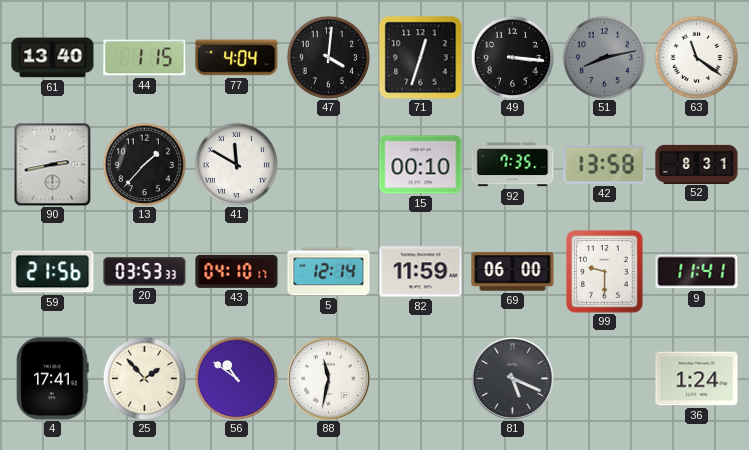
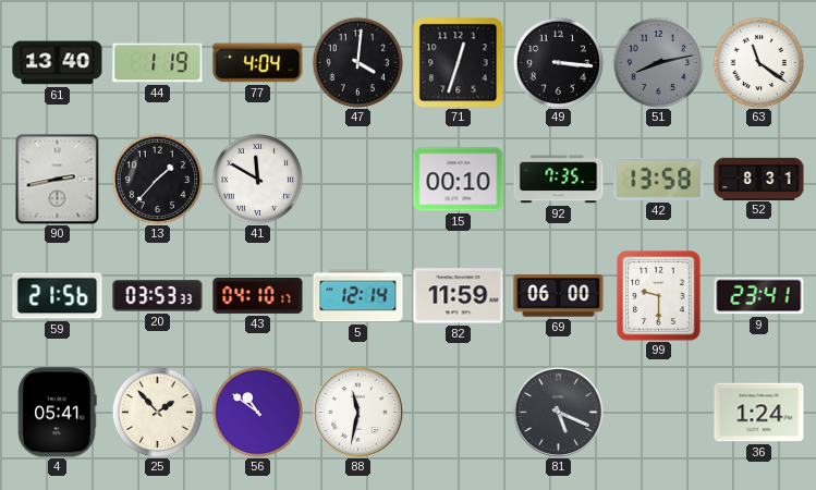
44: 1:15 -> 1:19 (158, 63)
9: 11:41 -> 23:41 (759, 296)
4: 17:41 -> 05:41 (57, 413)
